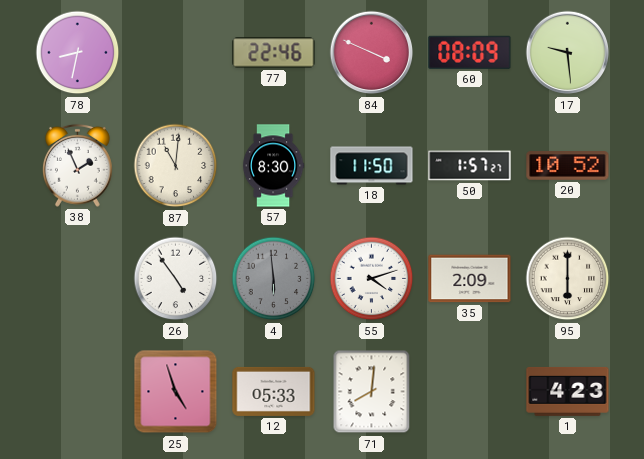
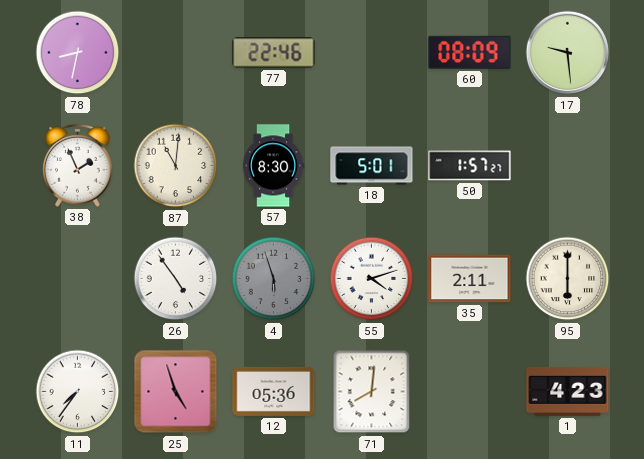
84: 3:49 -> none (372, 53)
18: 11:50 -> 5:01 (372, 166)
20: 10:52 -> none (568, 166)
4: 5:59 -> 5:57 (274, 279)
35: 2:09 -> 2:11 (470, 279)
11: none -> 7:36 (78, 392)
12: 05:33 -> 05:36 (274, 391)
